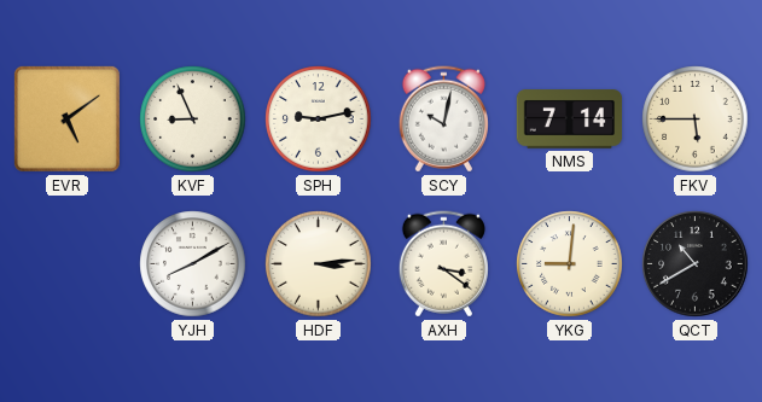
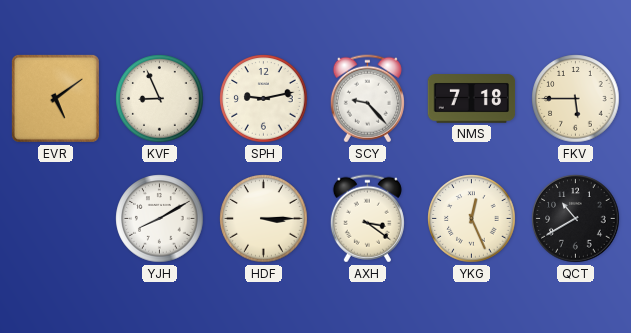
SCY: 10:02 -> 9:23 (367, 99)
NMS: 7:14 -> 7:18 (472, 99)
HDF: 3:14 -> 3:15 (264, 219)
YKG: 9:01 -> 12:26 (472, 219)
